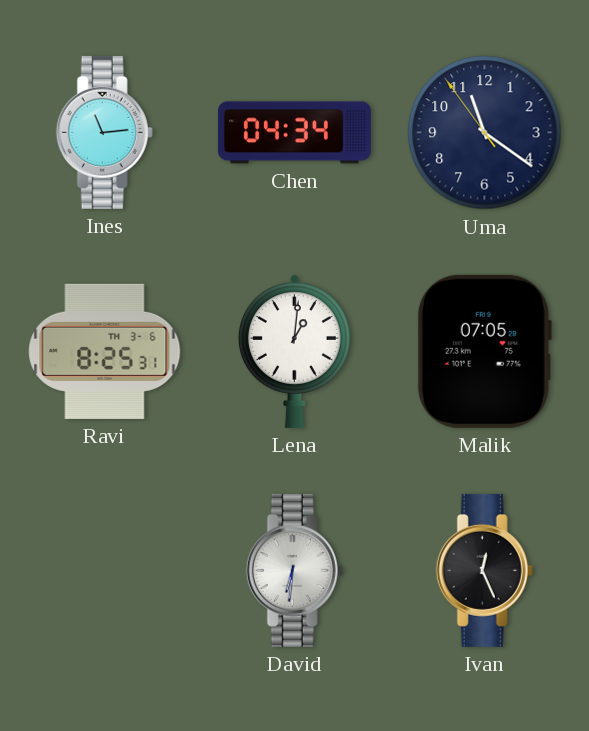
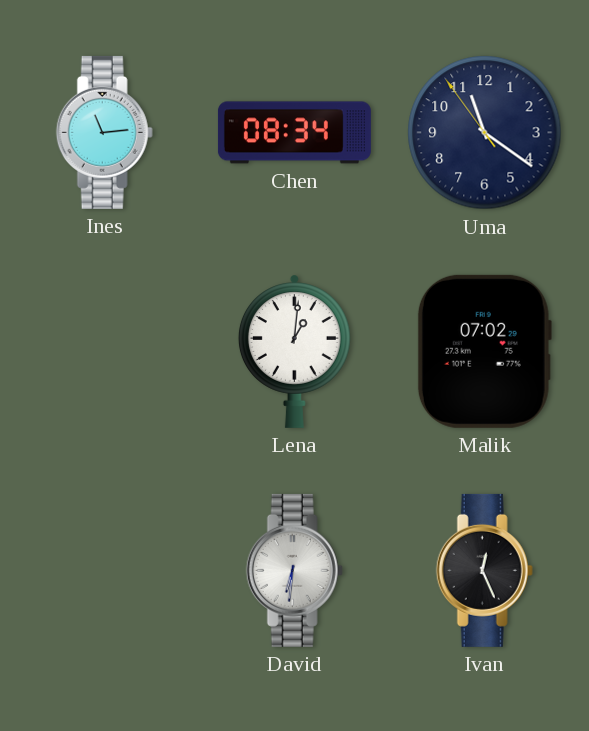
Chen: 04:34 -> 08:34 (294, 133)
Ravi: 8:25 -> none (105, 351)
Malik: 07:05 -> 07:02 (484, 351)
